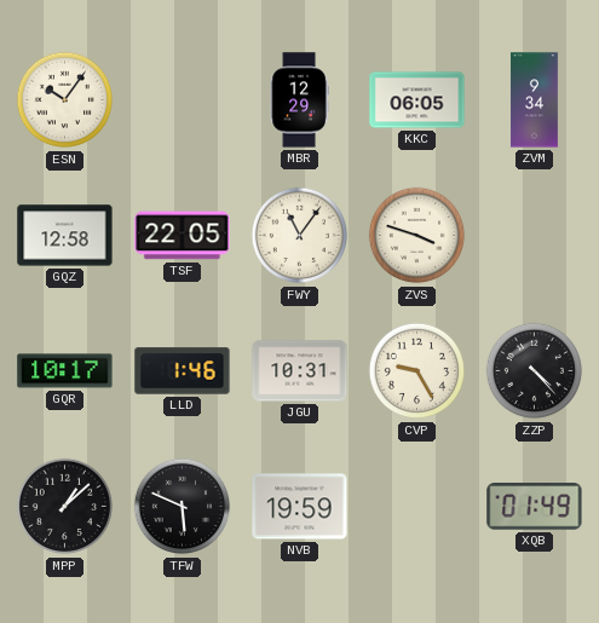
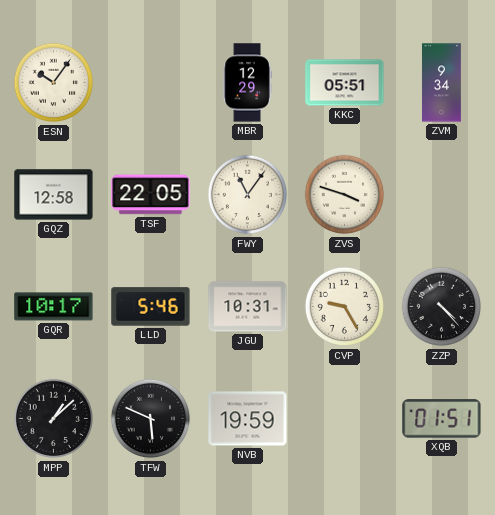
KKC: 06:05 -> 05:51 (345, 83)
LLD: 1:46 -> 5:46 (151, 307)
XQB: 01:49 -> 01:51 (442, 419)
